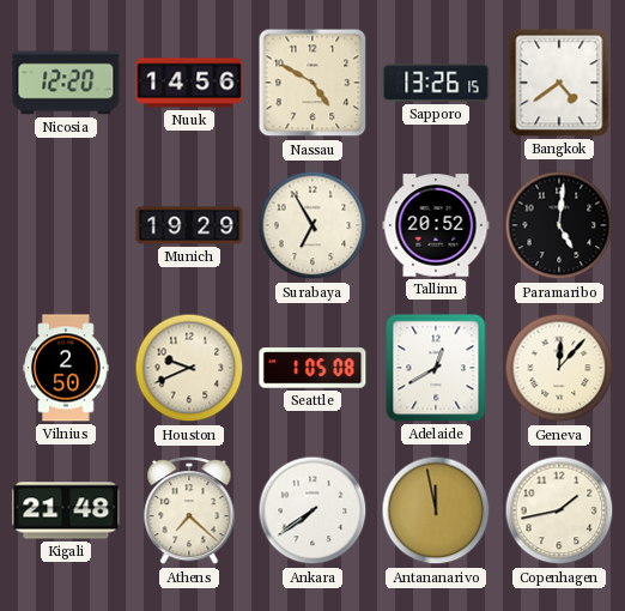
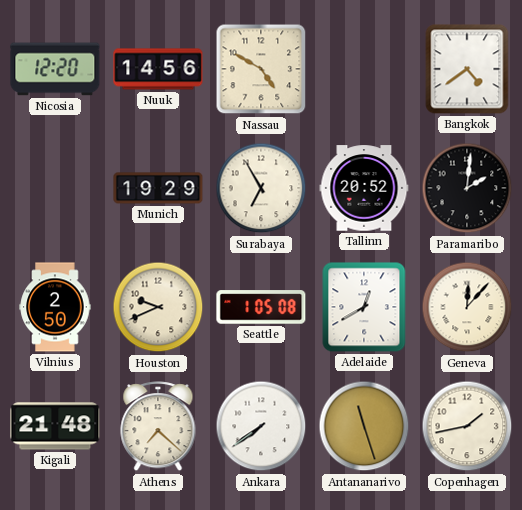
Sapporo: 13:26 -> none (436, 83)
Paramaribo: 5:01 -> 2:01 (467, 188)
Antananarivo: 11:58 -> 11:27 (364, 426)
